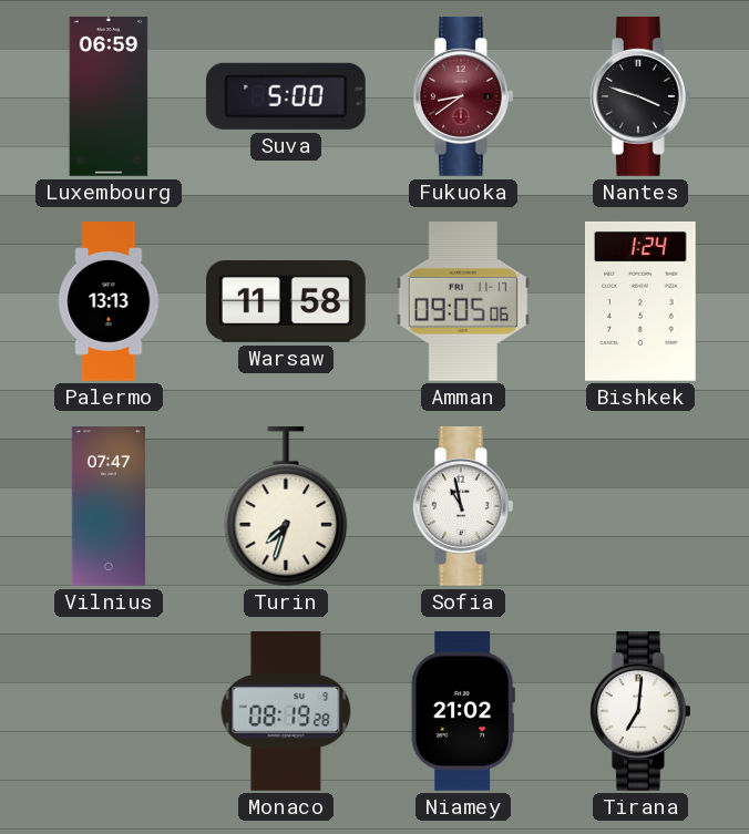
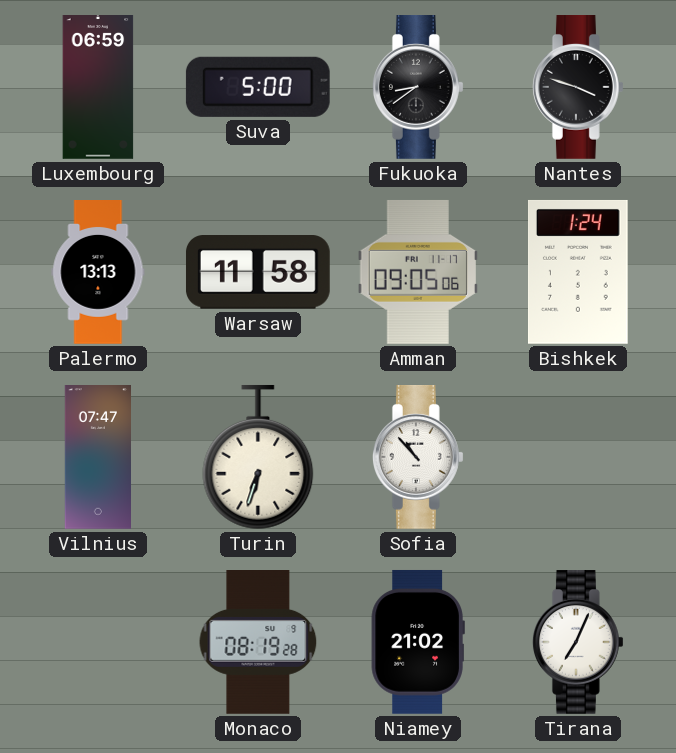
Fukuoka dial: burgundy -> black (418, 88)
Turin: 7:33 -> 6:33 (258, 457)
Sofia: 10:58 -> 10:53 (418, 458)
Tirana: 7:01 -> 7:04 (578, 643)
